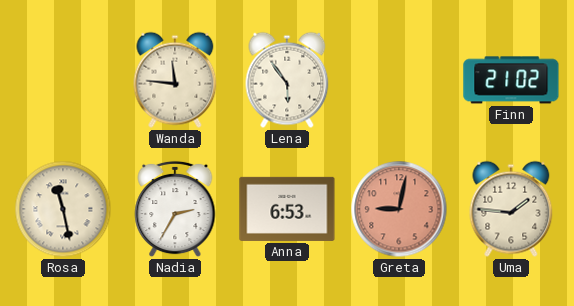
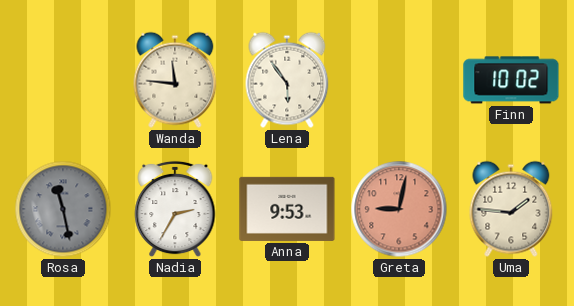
Finn: 21:02 -> 10:02 (511, 80)
Rosa dial: cream -> grey (63, 209)
Anna: 6:53 -> 9:53 (287, 209)
